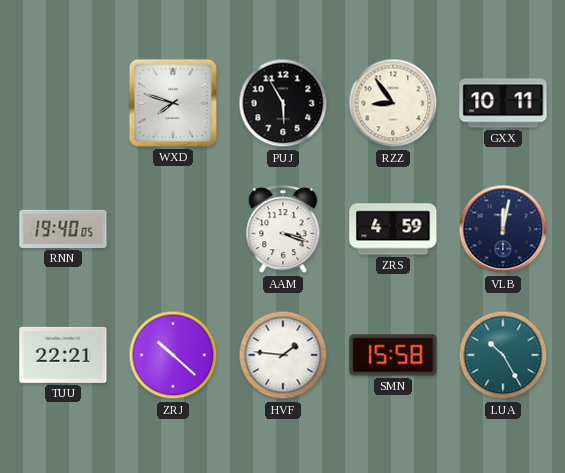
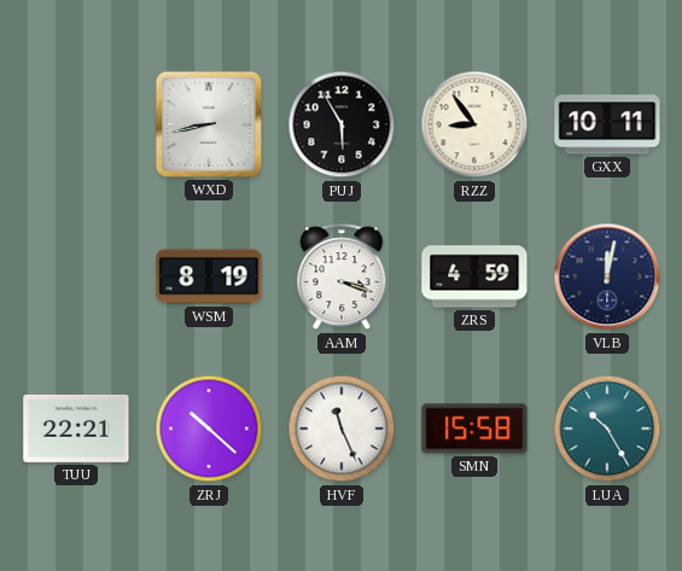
WXD: 7:48 -> 8:43 (209, 124)
RNN: 19:40 -> none (63, 229)
WSM: none -> 8:19 (209, 276)
HVF: 1:46 -> 11:26 (342, 429)
